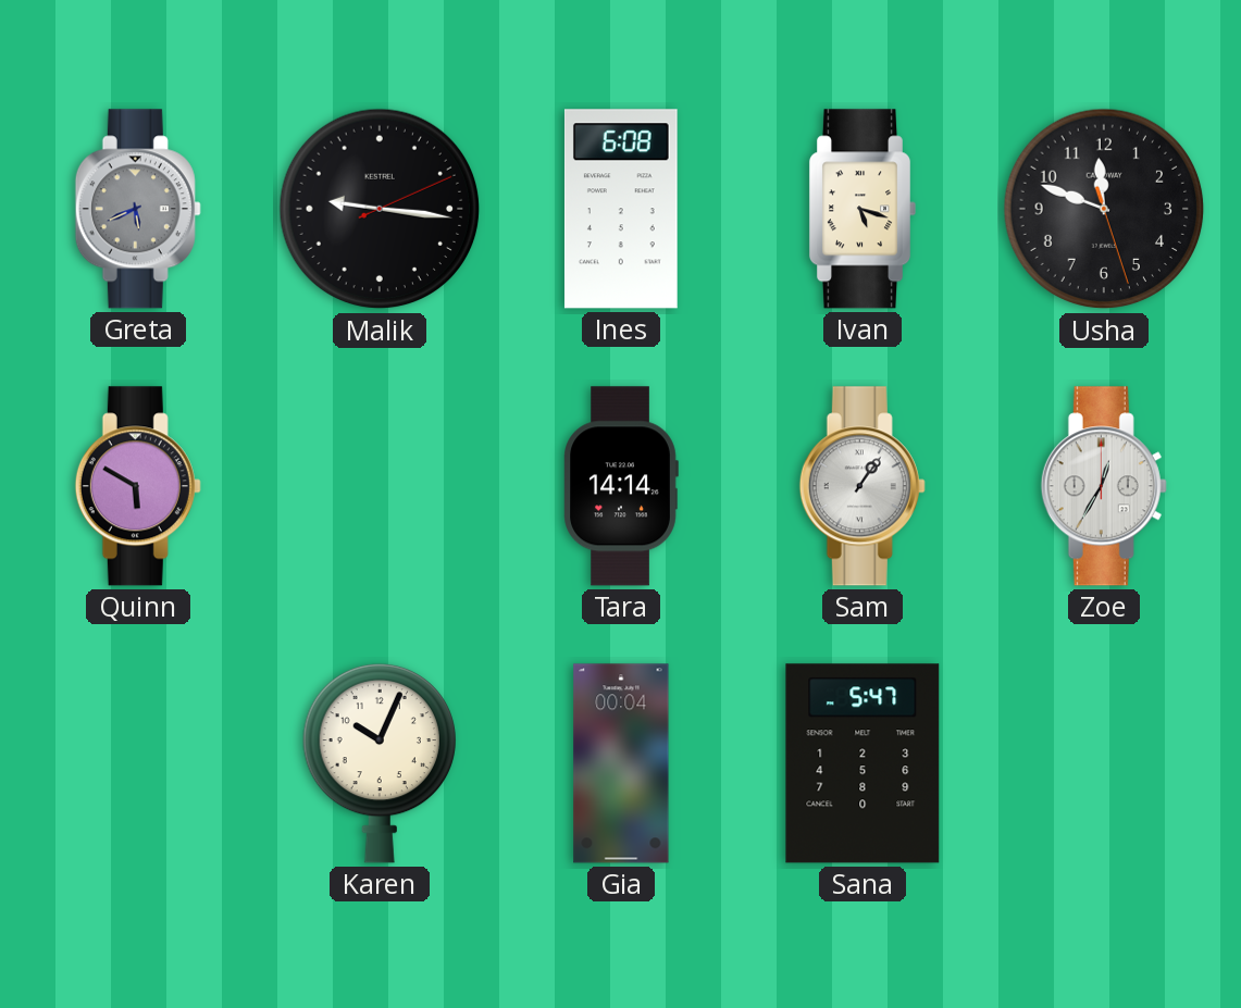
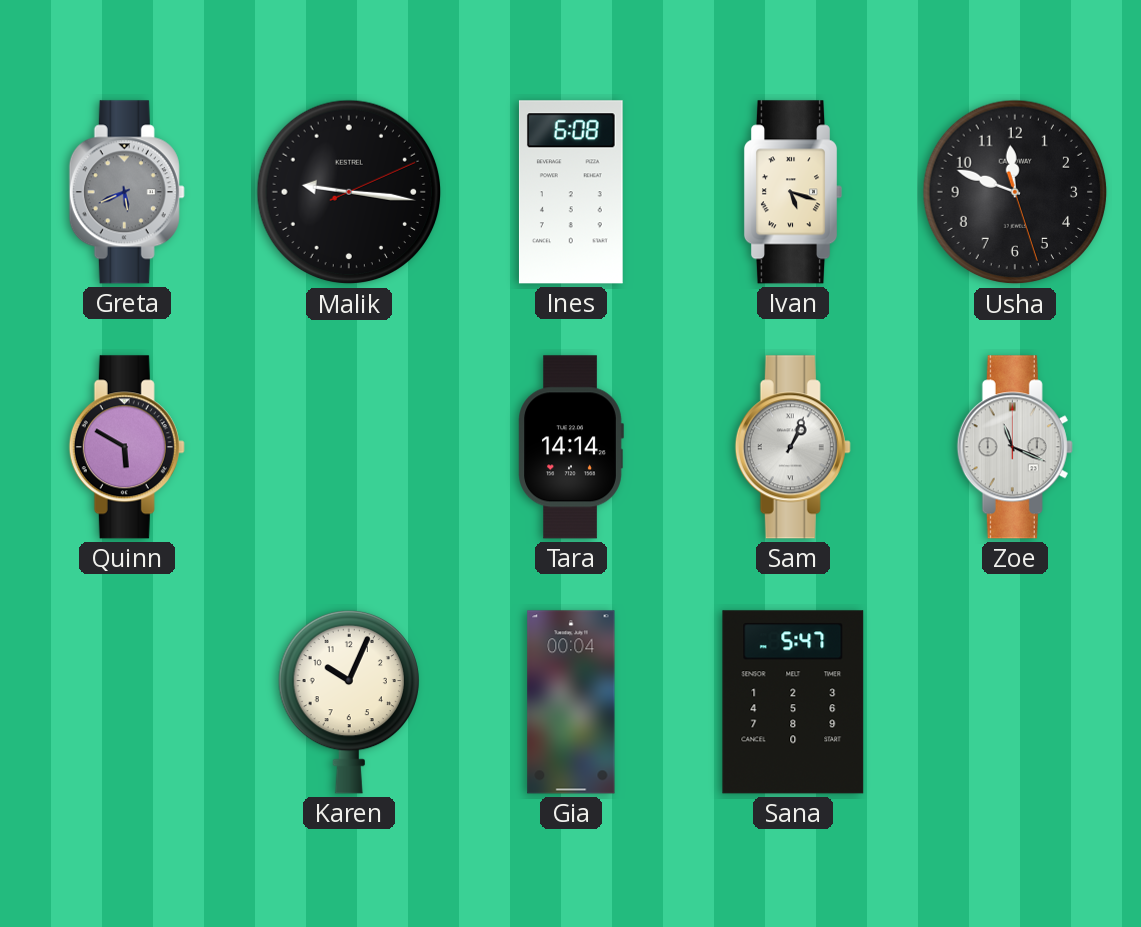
Sam: 1:06 -> 1:04 (793, 447)
Zoe: 12:35 -> 11:19 (1015, 447)
